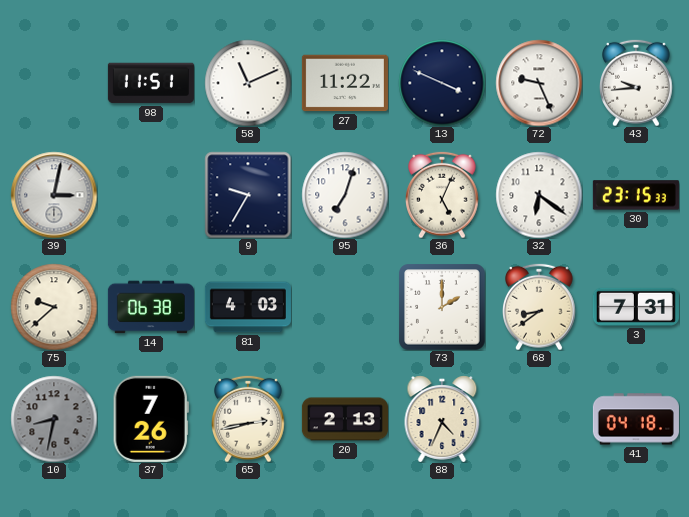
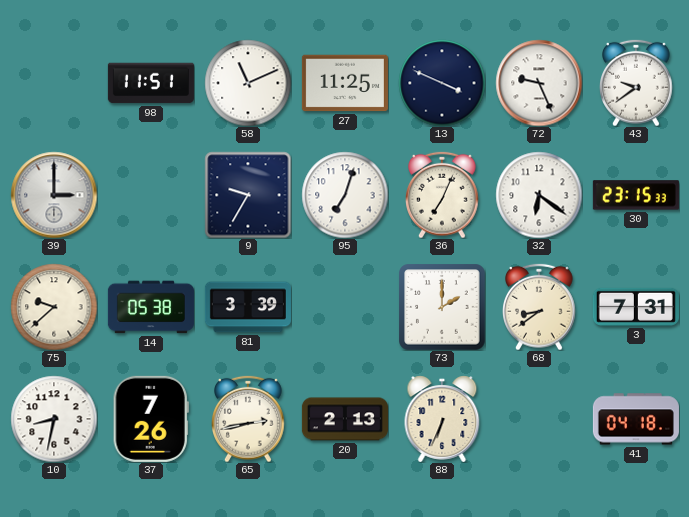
27: 11:22 -> 11:25 (345, 83)
43: 9:44 -> 9:39 (636, 83)
39: 3:02 -> 3:00 (54, 195)
36: 5:04 -> 7:04 (442, 195)
14: 06:38 -> 05:38 (151, 307)
81: 4:03 -> 3:39 (248, 307)
10 dial: grey -> white (54, 419)
88: 4:34 -> 6:34 (442, 419)
